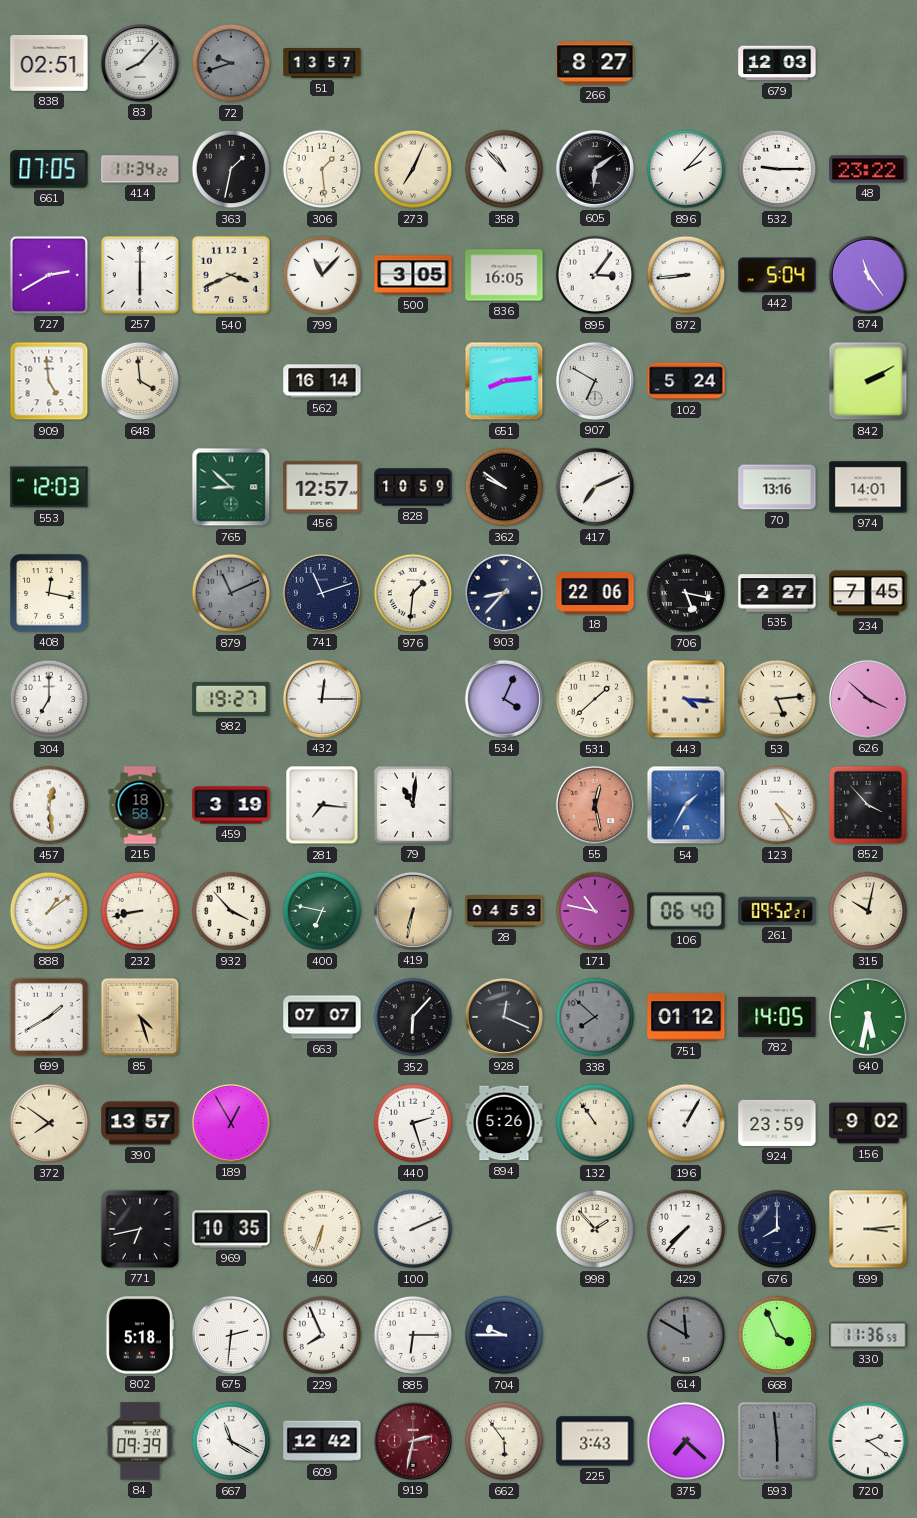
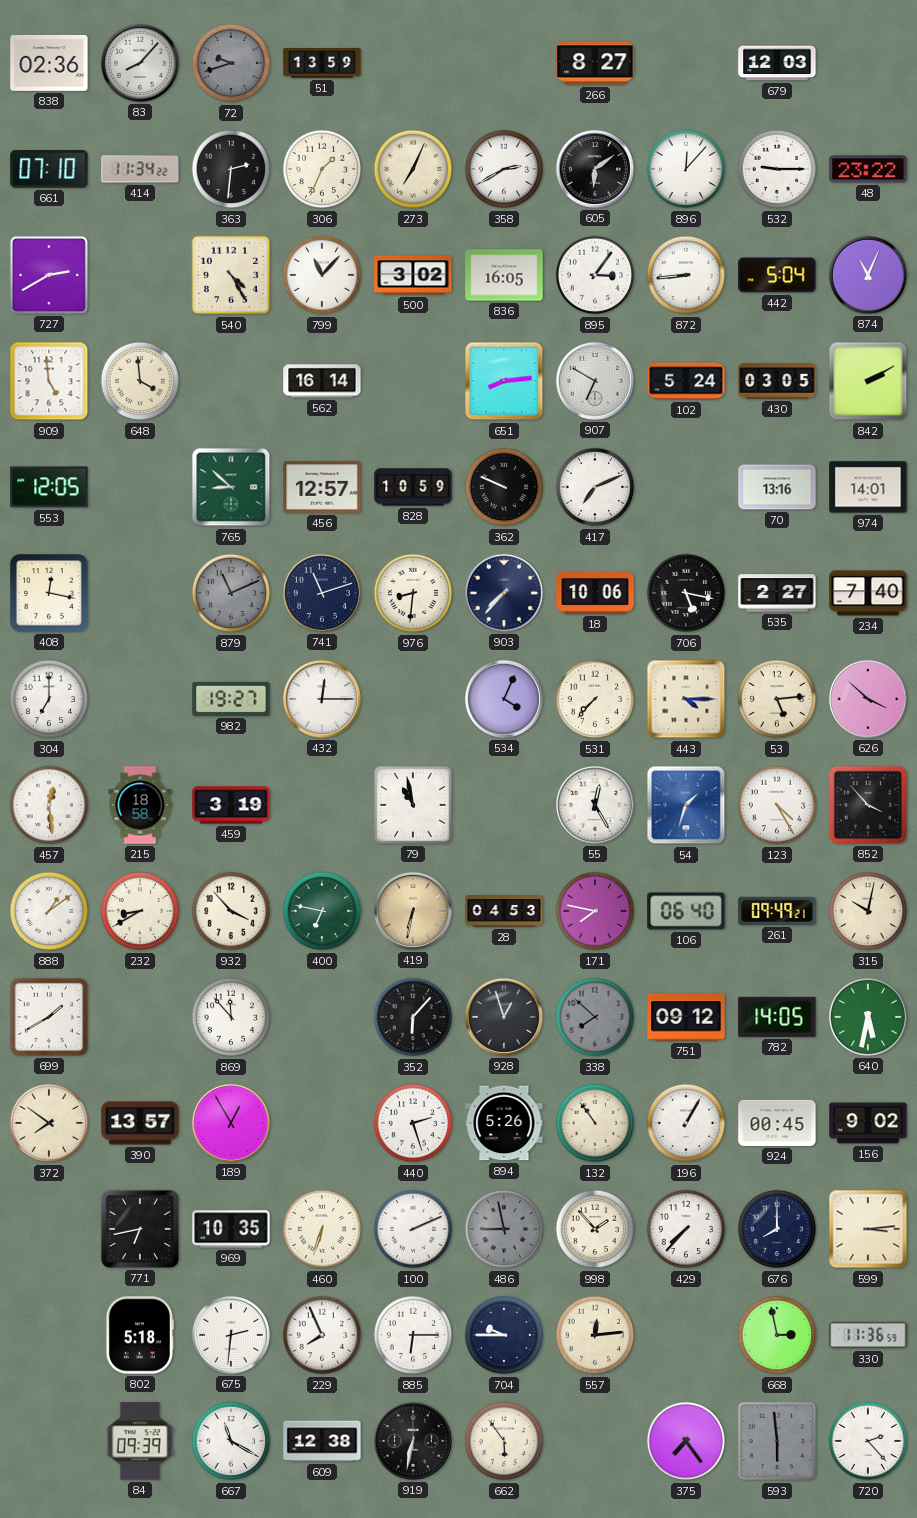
838: 02:51 -> 02:36 (49, 63)
51: 13:57 -> 13:59 (322, 64)
661: 07:05 -> 07:10 (49, 169)
363: 1:32 -> 2:31 (231, 169)
306: 1:29 -> 1:34 (322, 169)
358: 10:53 -> 2:40 (504, 169)
896: 2:07 -> 12:07 (686, 169)
257: 6:00 -> none (140, 275)
540: 3:41 -> 4:25 (231, 275)
500: 3:05 -> 3:02 (413, 275)
874: 11:24 -> 11:04 (868, 275)
430: none -> 03:05 (777, 381)
553: 12:03 -> 12:05 (49, 487)
362: 9:51 -> 9:49 (504, 487)
976: 1:31 -> 8:31 (413, 593)
903: 8:37 -> 7:37 (504, 593)
18: 22:06 -> 10:06 (595, 593)
234: 7:45 -> 7:40 (868, 593)
531: 1:38 -> 7:37 (595, 699)
443: 4:16 -> 4:15 (686, 699)
281: 7:16 -> none (322, 805)
79: 11:01 -> 10:58 (413, 805)
55: 12:28 -> 12:25 (595, 805)
55 dial: salmon -> white (595, 805)
54: 1:35 -> 1:33 (686, 805)
232: 8:43 -> 8:40 (140, 911)
171: 10:47 -> 7:47 (595, 911)
261: 09:52 -> 09:49 (777, 911)
85: 4:27 -> none (140, 1017)
869: none -> 11:53 (231, 1017)
663: 07:07 -> none (322, 1017)
928: 12:19 -> 12:57 (504, 1017)
751: 01:12 -> 09:12 (686, 1017)
924: 23:59 -> 00:45 (777, 1123)
486: none -> 8:58 (504, 1229)
557: none -> 12:14 (595, 1335)
614: 11:50 -> none (686, 1335)
668: 3:56 -> 2:58 (777, 1335)
609: 12:42 -> 12:38 (322, 1441)
919: 2:32 -> 6:32 (413, 1441)
919 dial: burgundy -> black (413, 1441)
225: 3:43 -> none (595, 1441)
375: 7:22 -> 7:24 (686, 1441)
720: 2:21 -> 2:23 (868, 1441)
